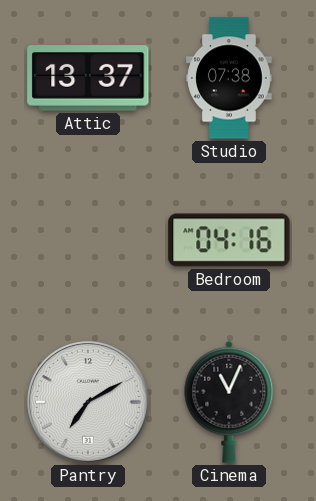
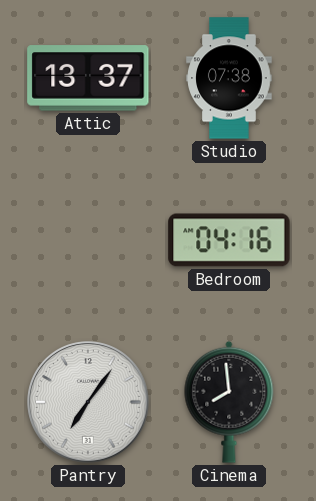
Pantry: 7:10 -> 7:06 (88, 402)
Cinema: 11:04 -> 7:59 (229, 402)
